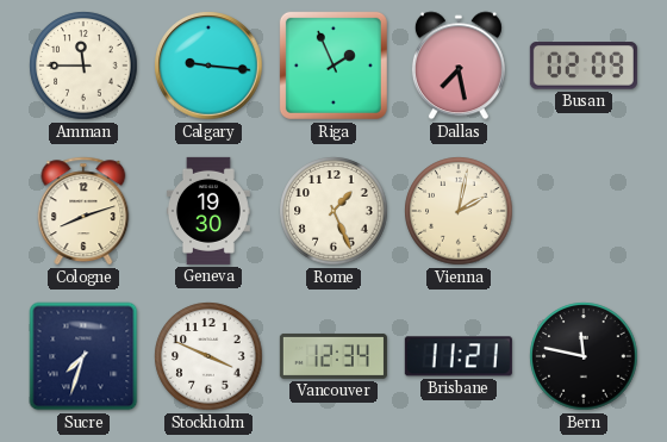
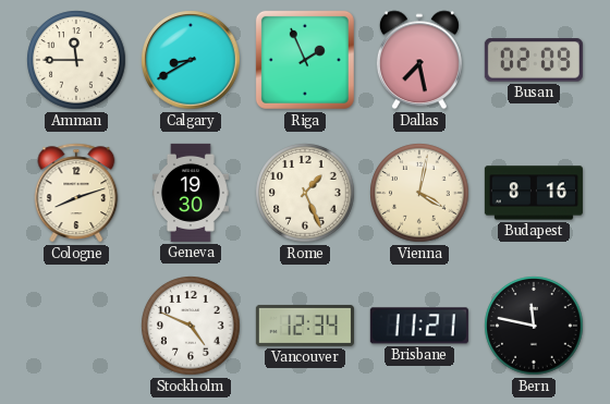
Calgary: 9:16 -> 8:40 (191, 60)
Vienna: 2:02 -> 4:02 (419, 193)
Budapest: none -> 8:16 (534, 193)
Sucre: 7:33 -> none (83, 356)
Stockholm: 3:49 -> 4:49 (191, 326)
